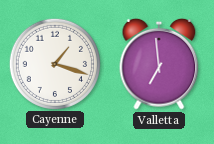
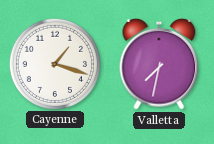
Valletta: 6:59 -> 7:32 (159, 64)
